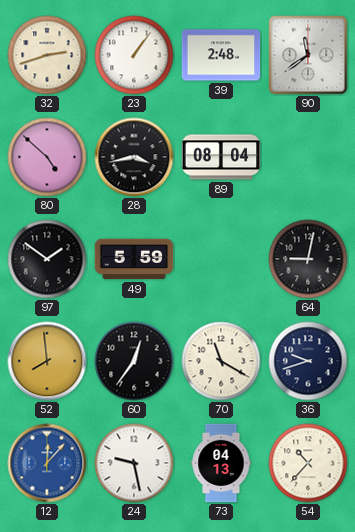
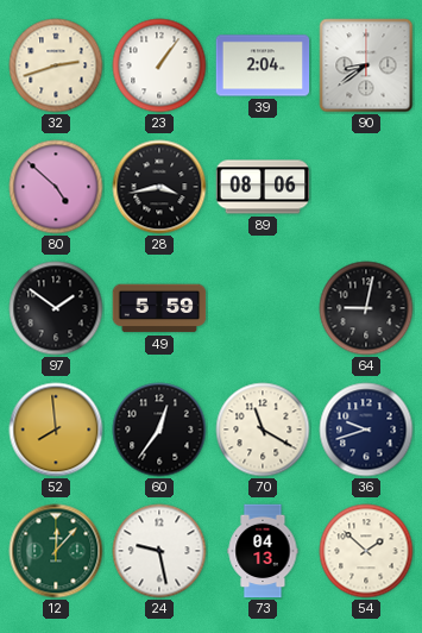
39: 2:48 -> 2:04 (263, 65)
90: 11:39 -> 8:39 (366, 65)
89: 08:04 -> 08:06 (263, 187)
12 dial: blue -> green (56, 551)
54: 10:37 -> 1:52 (366, 551)
